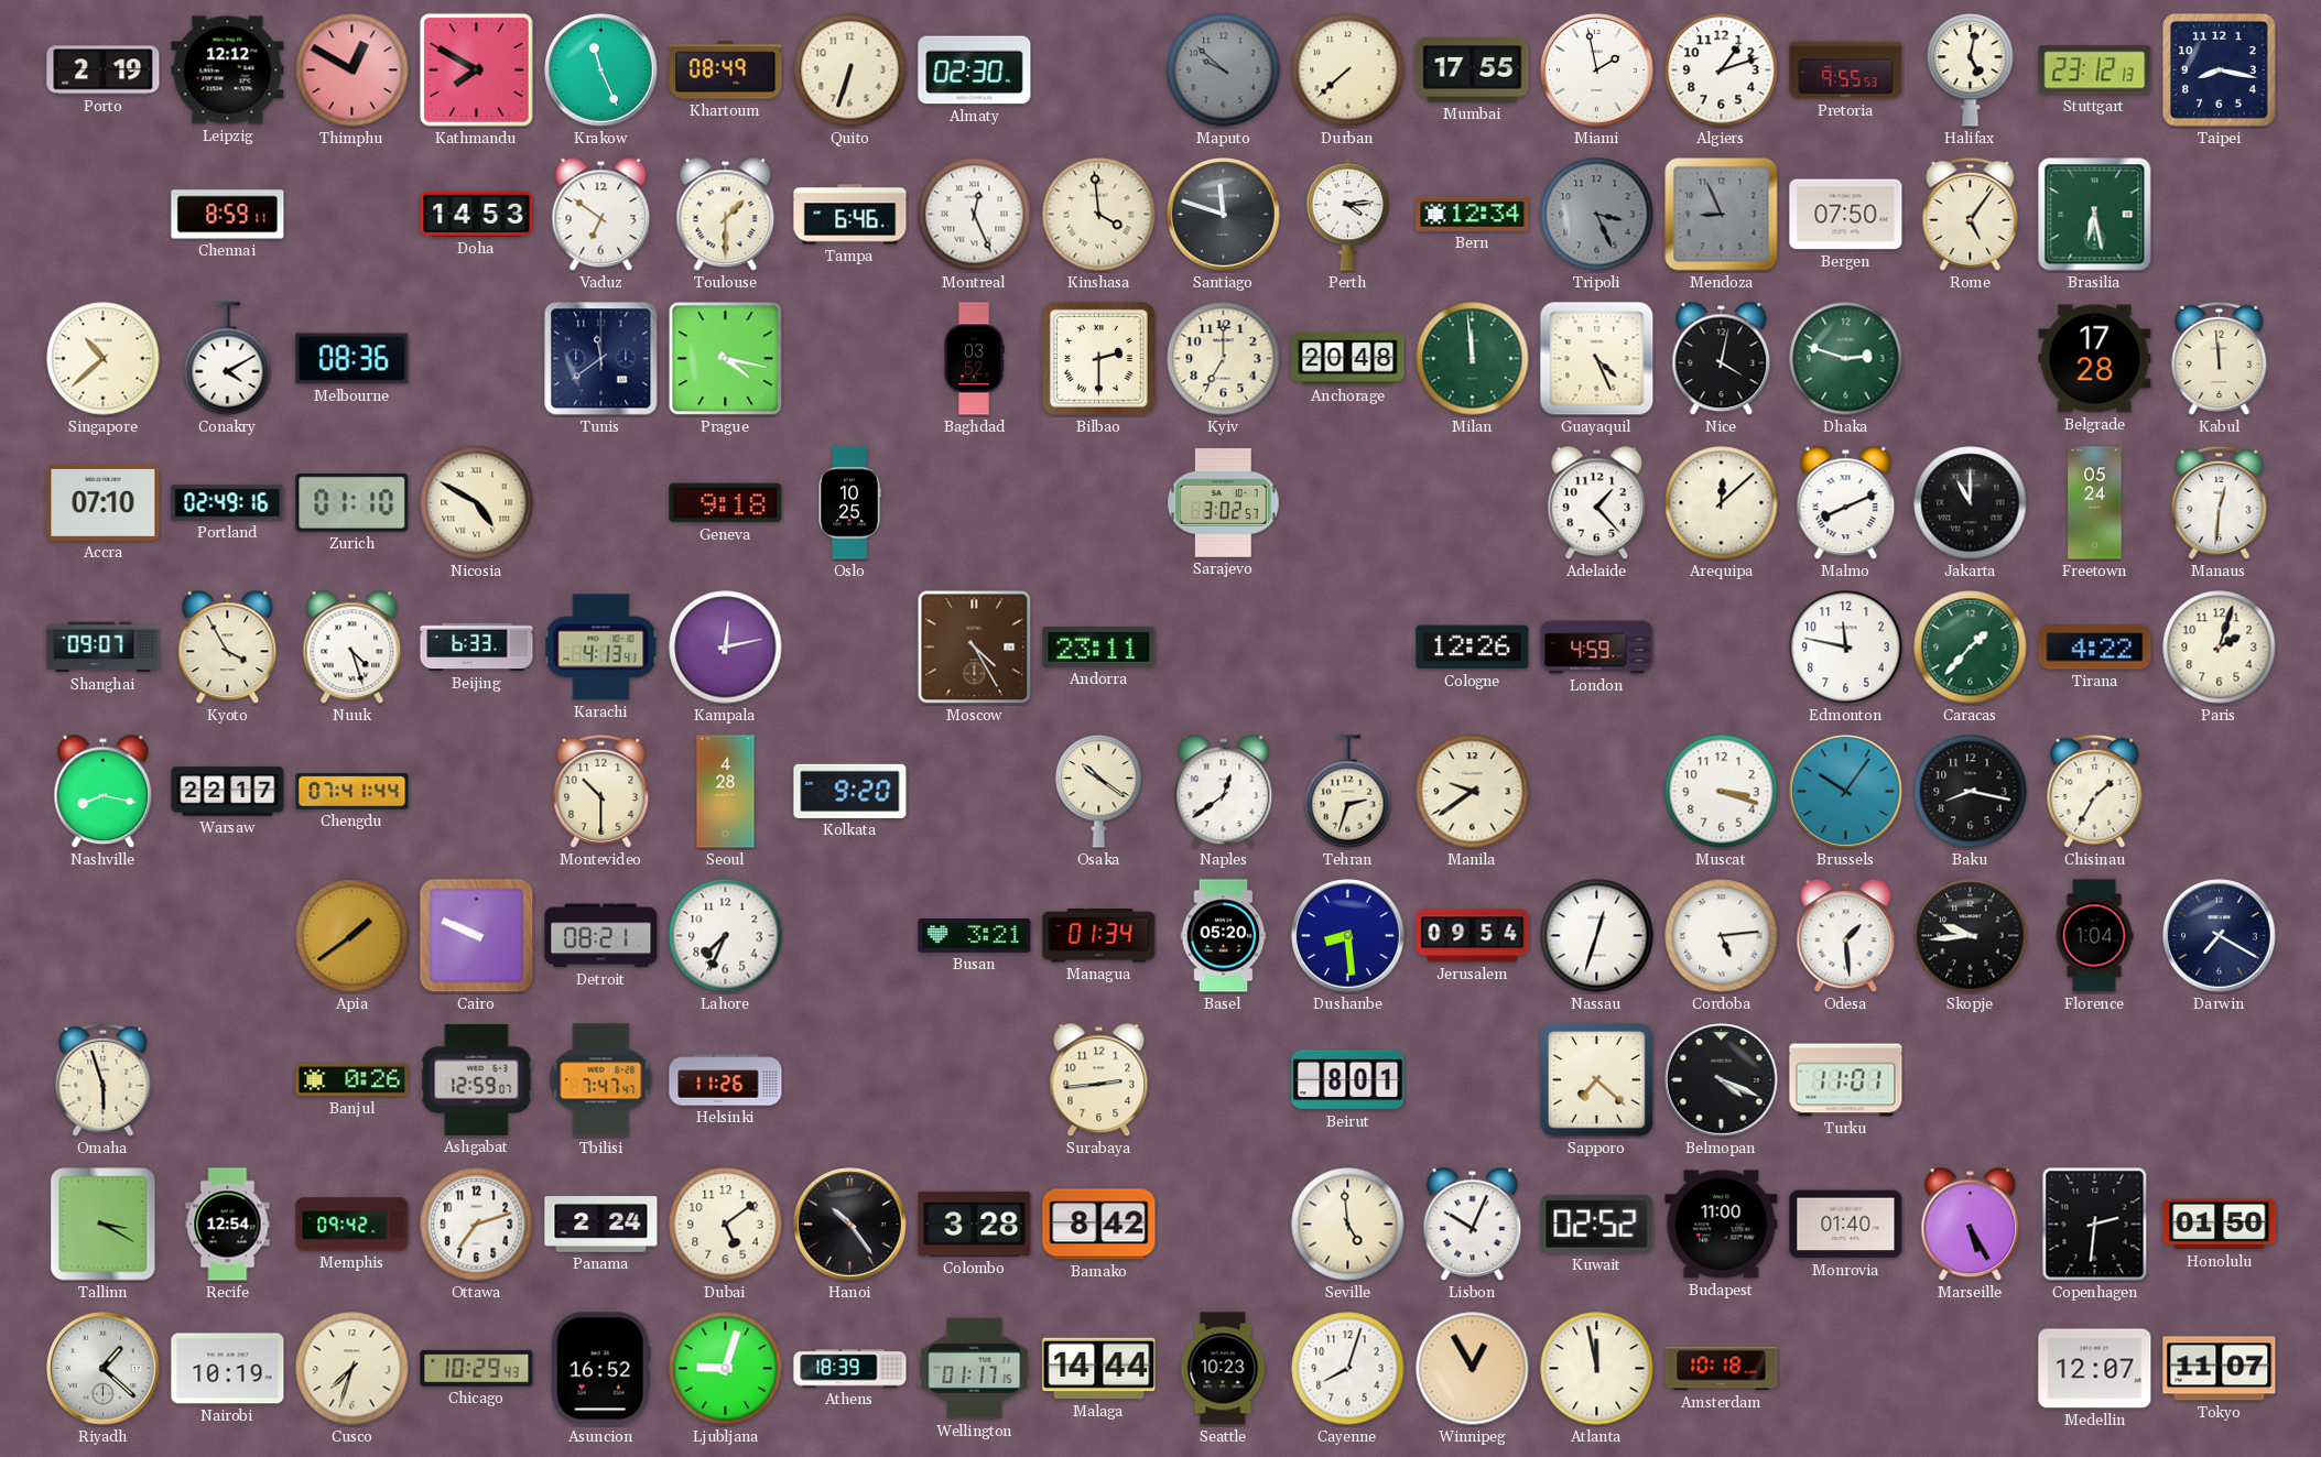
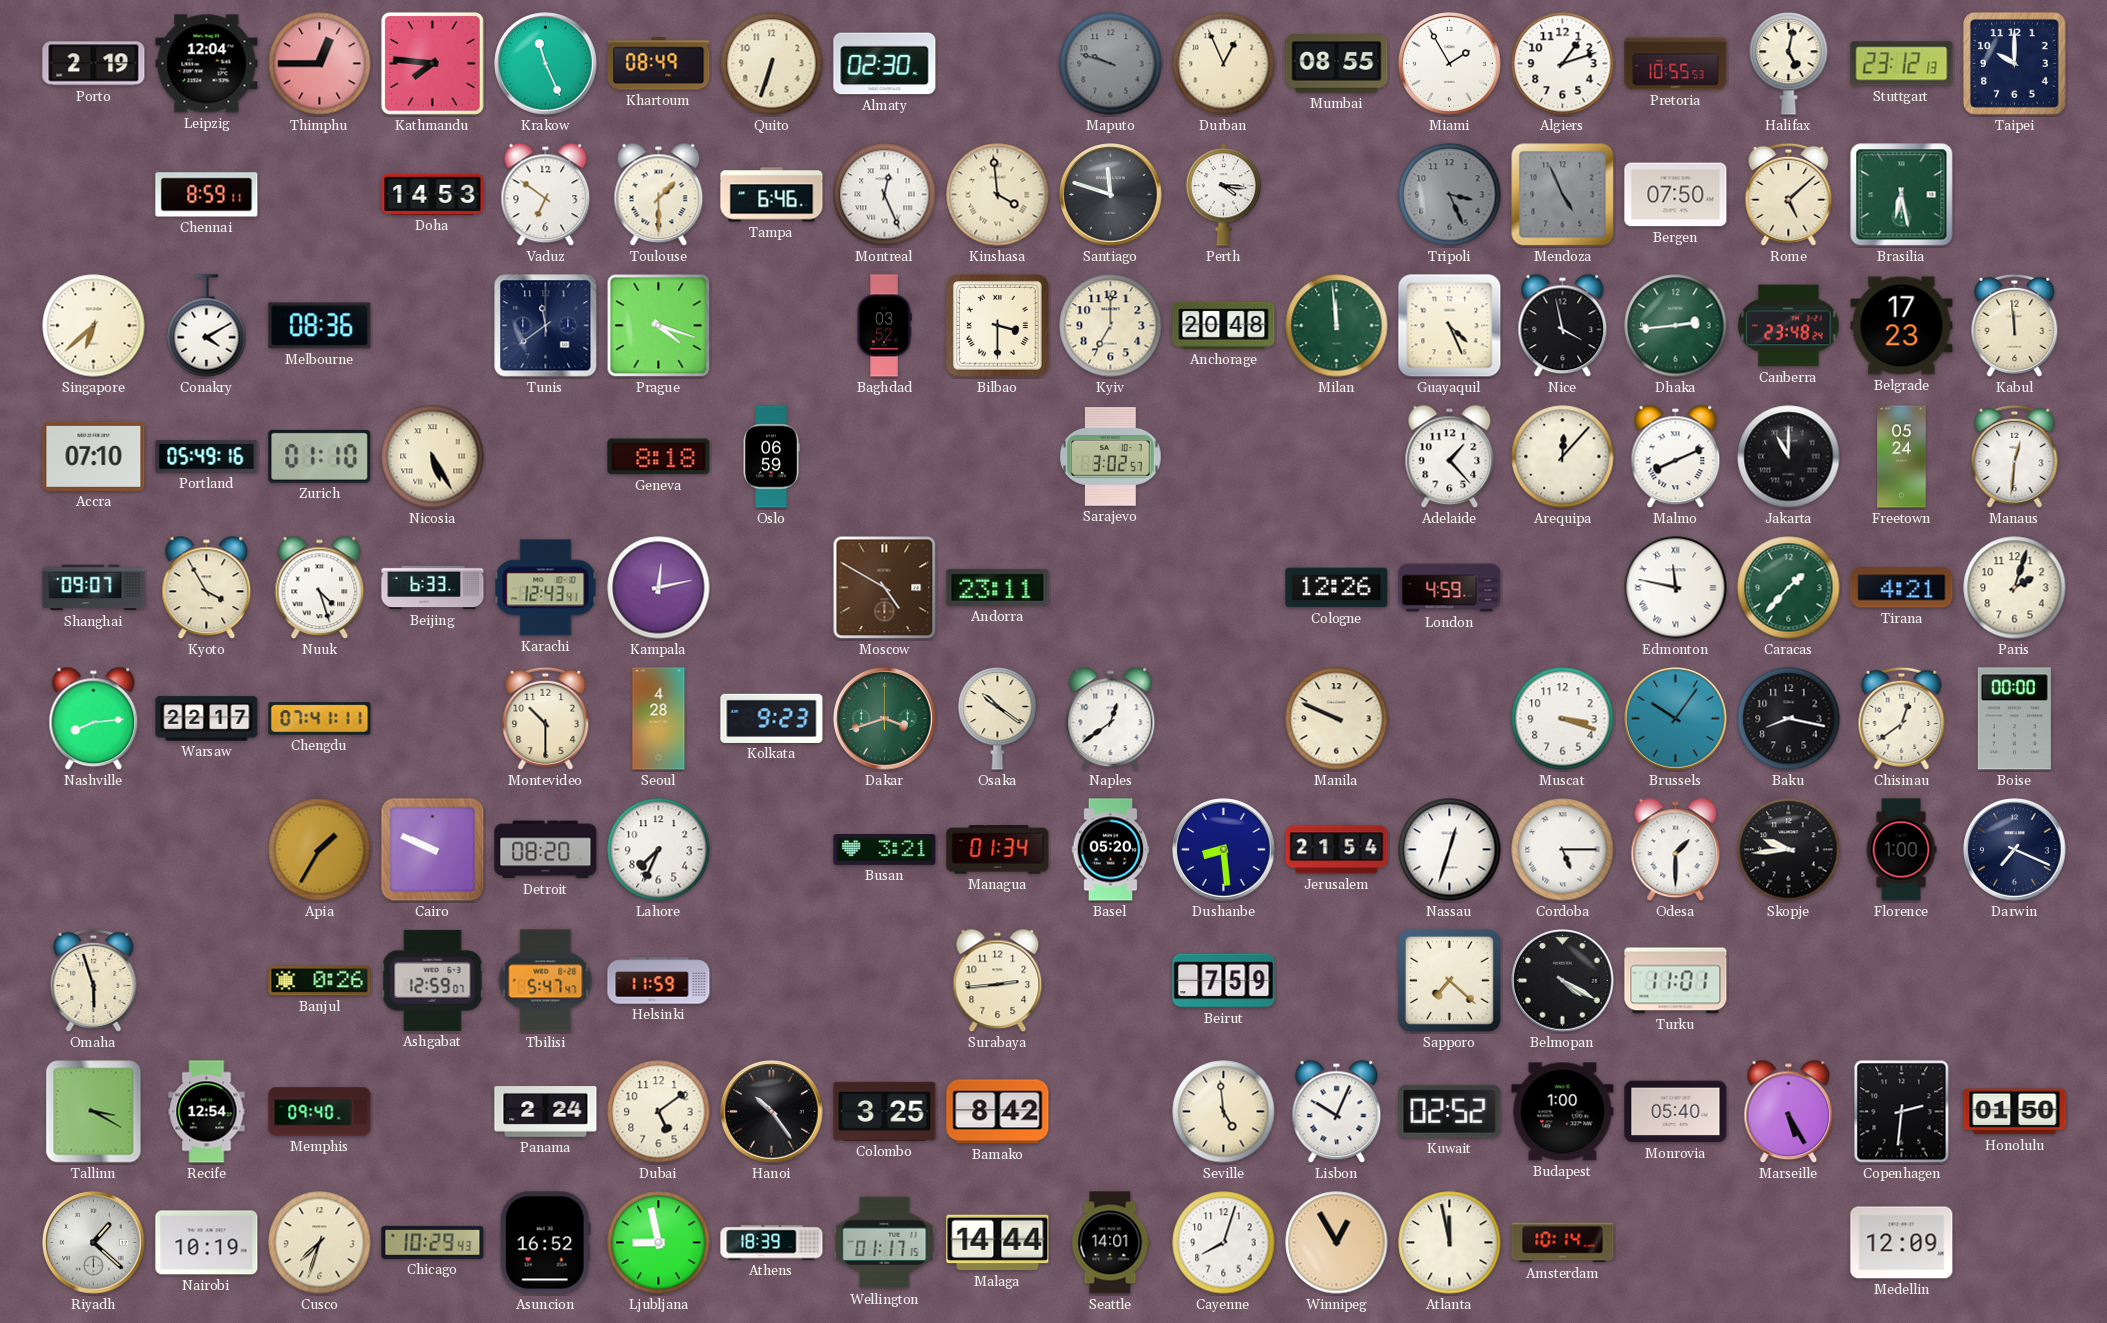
Leipzig: 12:12 -> 12:04 (207, 64)
Thimphu: 12:50 -> 12:45 (320, 64)
Kathmandu: 7:50 -> 7:46 (432, 63)
Maputo: 9:52 -> 9:48 (1111, 64)
Durban: 7:38 -> 12:56 (1224, 64)
Mumbai: 17:55 -> 08:55 (1337, 64)
Miami: 1:58 -> 1:55 (1450, 64)
Pretoria: 9:55 -> 10:55 (1676, 64)
Taipei: 8:17 -> 10:00 (2015, 64)
Perth: 4:14 -> 4:16 (1223, 195)
Bern: 12:34 -> none (1473, 214)
Mendoza: 8:56 -> 4:56 (1563, 195)
Rome: 5:06 -> 5:08 (1789, 194)
Singapore: 10:38 -> 6:38 (94, 326)
Prague: 4:17 -> 4:18 (659, 326)
Bilbao: 2:30 -> 3:30 (998, 326)
Nice: 4:02 -> 3:58 (1563, 326)
Dhaka: 2:48 -> 2:44 (1676, 326)
Canberra: none -> 23:48 (1789, 326)
Belgrade: 17:28 -> 17:23 (1902, 326)
Portland: 02:49 -> 05:49 (207, 457)
Nicosia: 4:50 -> 5:25 (433, 457)
Geneva: 9:18 -> 8:18 (659, 457)
Oslo: 10:25 -> 06:59 (771, 457)
Arequipa: 12:08 -> 12:07 (1563, 457)
Karachi: 4:13 -> 12:43 (546, 588)
Moscow: 4:25 -> 4:50 (885, 588)
Edmonton numerals: Arabic -> Roman (1676, 588)
Tirana: 4:22 -> 4:21 (1902, 588)
Nashville: 8:17 -> 8:14 (94, 719)
Chengdu: 07:41:44 -> 07:41:11 (320, 719)
Kolkata: 9:20 -> 9:23 (772, 718)
Dakar: none -> 3:42 (885, 719)
Tehran: 2:33 -> none (1348, 792)
Manila: 9:39 -> 9:49 (1337, 719)
Chisinau: 1:35 -> 12:39 (1902, 718)
Boise: none -> 00:00 (2014, 719)
Apia: 1:39 -> 1:35 (320, 850)
Detroit: 08:21 -> 08:20 (546, 850)
Jerusalem: 09:54 -> 21:54 (1337, 850)
Cordoba: 5:14 -> 5:15 (1563, 850)
Odesa: 1:29 -> 1:30 (1676, 850)
Florence: 1:04 -> 1:00 (1901, 850)
Darwin: 7:20 -> 7:19 (2015, 850)
Tbilisi: 7:47 -> 5:47 (546, 981)
Helsinki: 11:26 -> 11:59 (659, 981)
Beirut: 8:01 -> 7:59 (1224, 981)
Belmopan: 4:19 -> 4:20 (1563, 981)
Memphis: 09:42 -> 09:40 (320, 1112)
Ottawa: 7:12 -> none (477, 1225)
Colombo: 3:28 -> 3:25 (885, 1111)
Budapest: 11:00 -> 1:00 (1563, 1112)
Monrovia: 01:40 -> 05:40 (1676, 1112)
Ljubljana: 9:03 -> 8:58 (659, 1243)
Seattle: 10:23 -> 14:01 (1111, 1243)
Amsterdam: 10:18 -> 10:14 (1563, 1243)
Medellin: 12:07 -> 12:09 (1902, 1243)
Tokyo: 11:07 -> none (2220, 1369)
